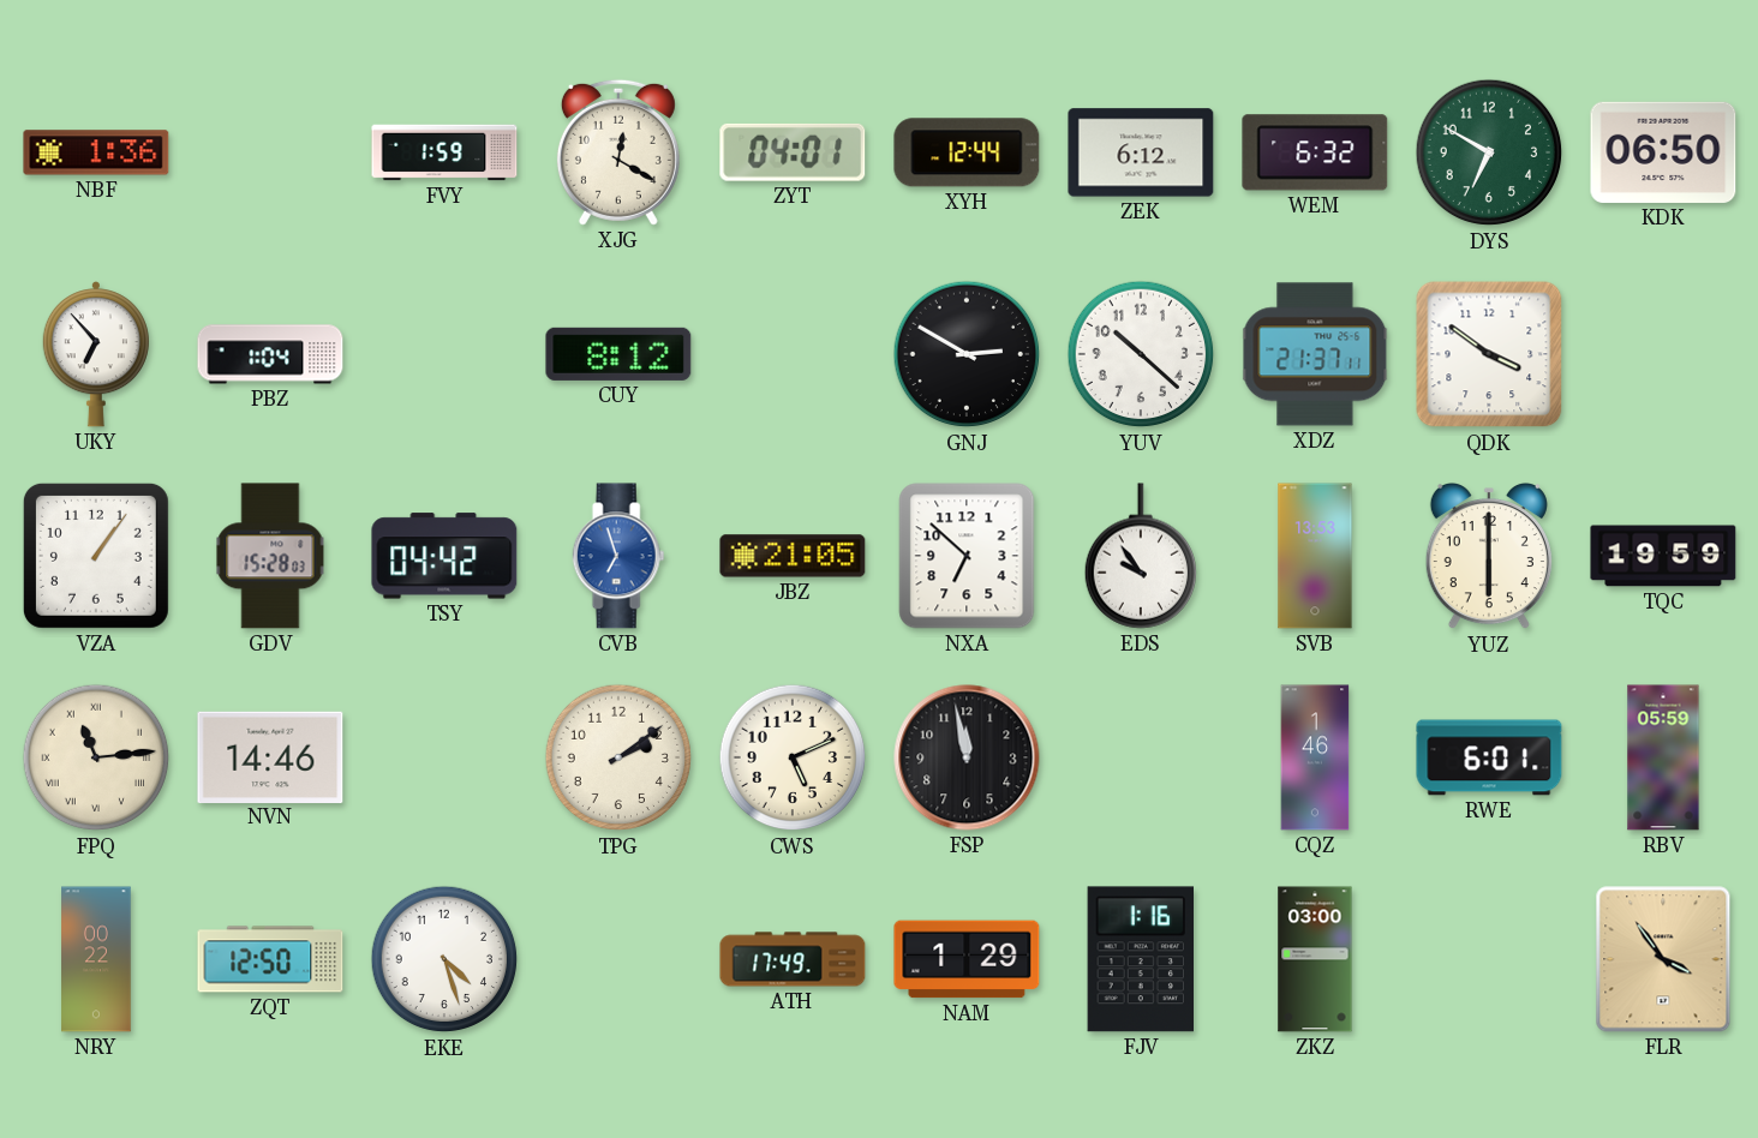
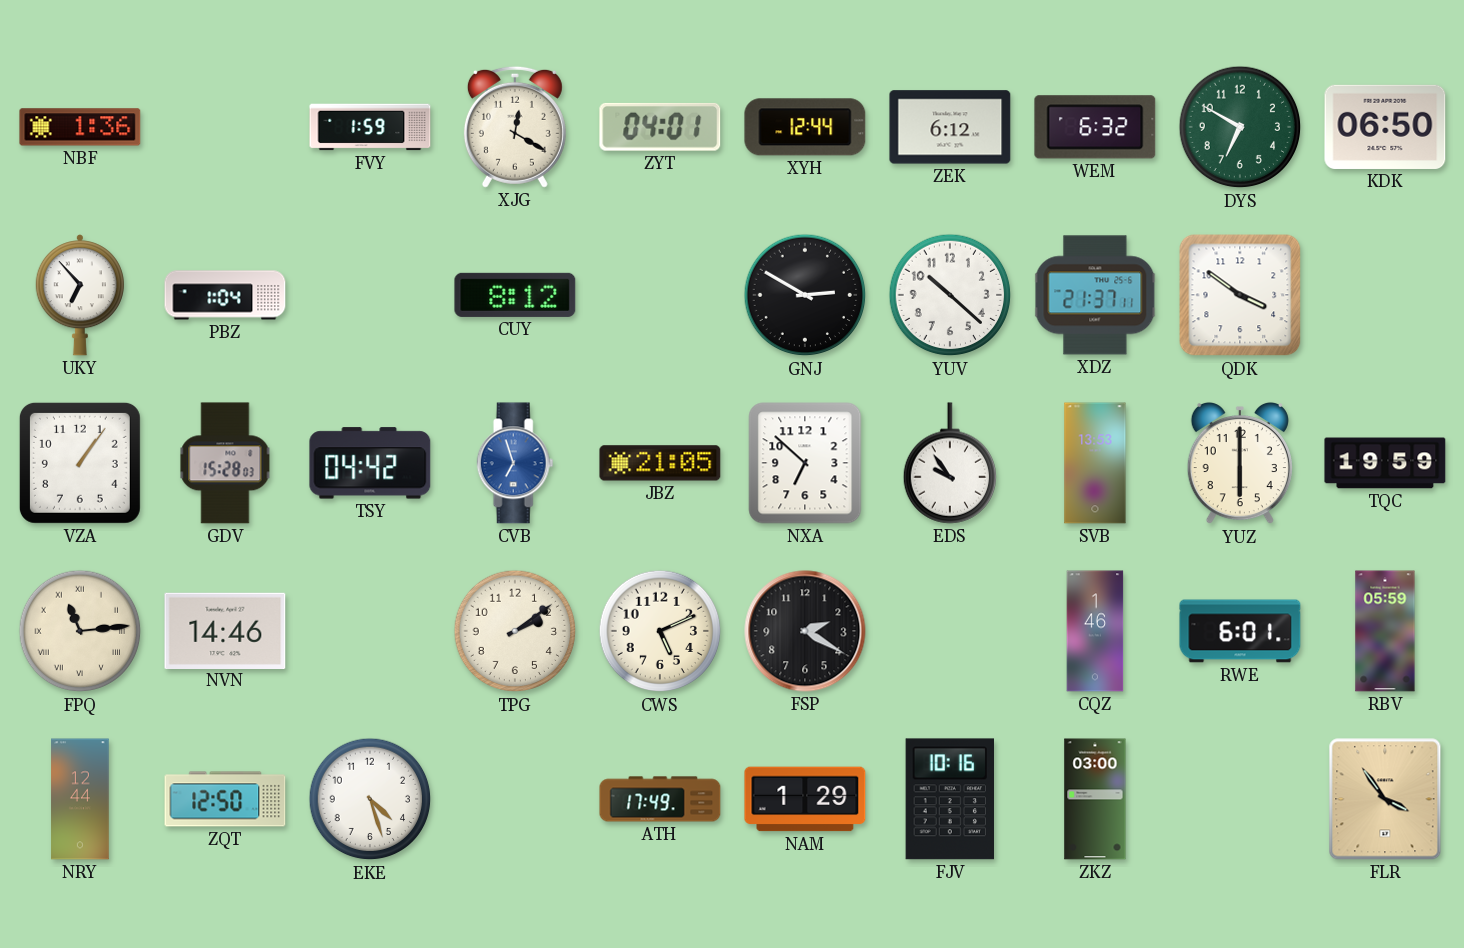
FSP: 11:58 -> 2:20 (805, 631)
NRY: 00:22 -> 12:44 (80, 799)
FJV: 1:16 -> 10:16 (949, 799)
